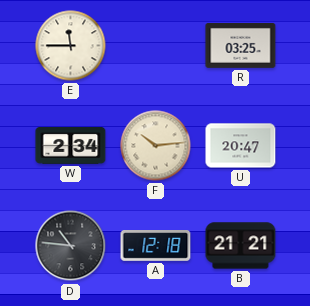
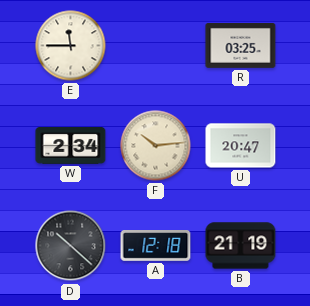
D: 10:46 -> 10:22 (71, 246)
B: 21:21 -> 21:19 (241, 246)
